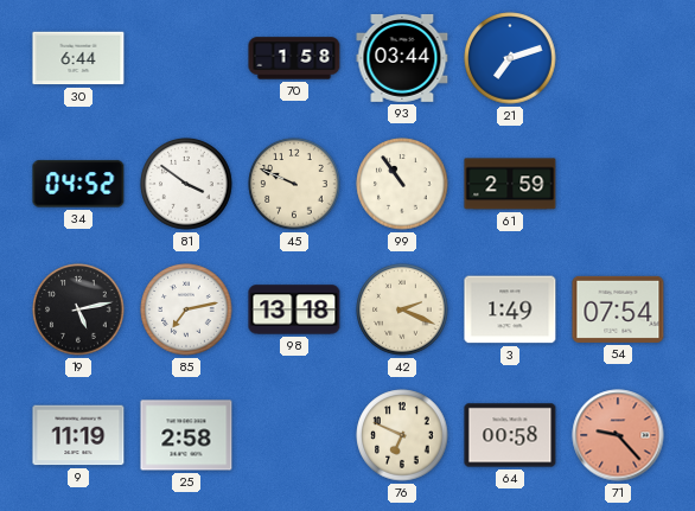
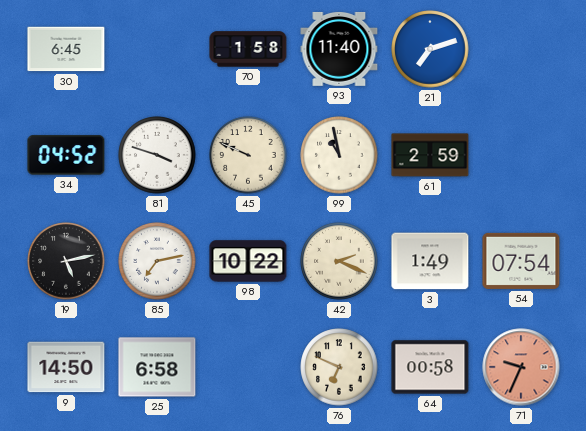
30: 6:44 -> 6:45 (66, 49)
93: 03:44 -> 11:40 (339, 49)
81: 3:51 -> 3:48 (157, 155)
99: 10:54 -> 10:58 (339, 155)
98: 13:18 -> 10:22 (248, 261)
9: 11:19 -> 14:50 (66, 367)
25: 2:58 -> 6:58 (157, 367)
71: 9:23 -> 9:34 (521, 367)
